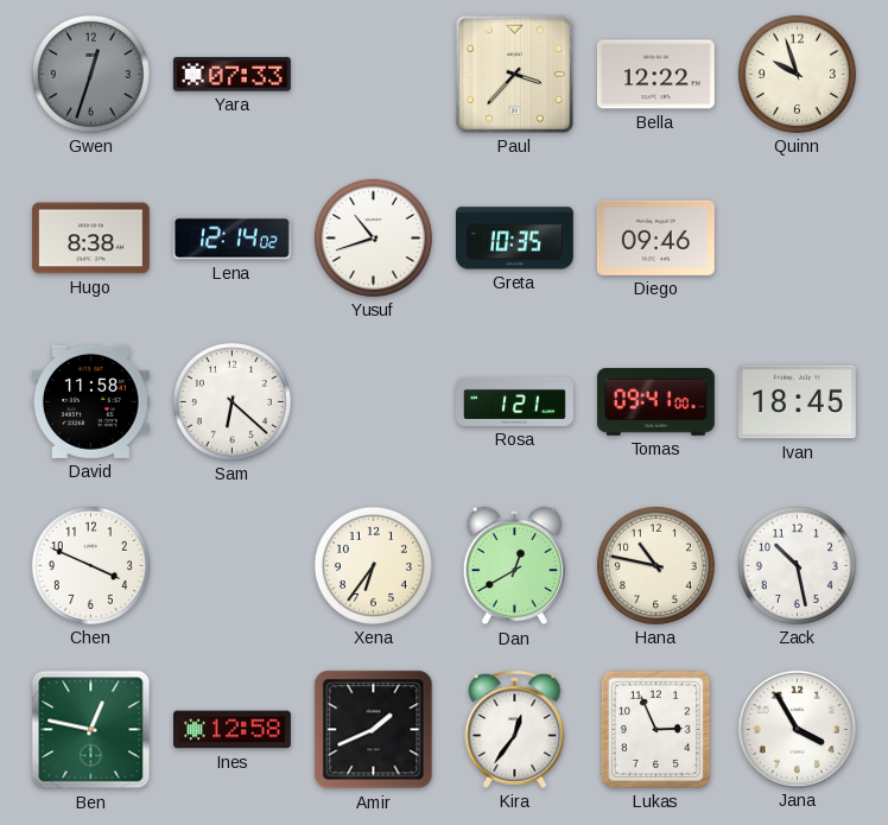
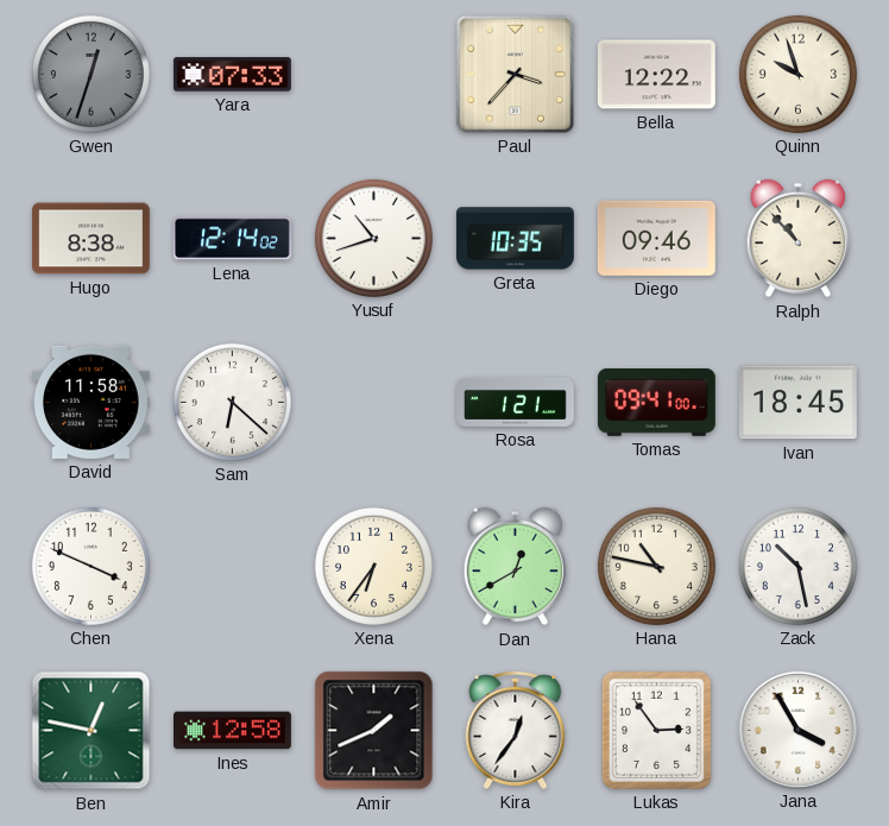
Ralph: none -> 10:53 (799, 239)
Lukas: 2:56 -> 2:54 (656, 730)
